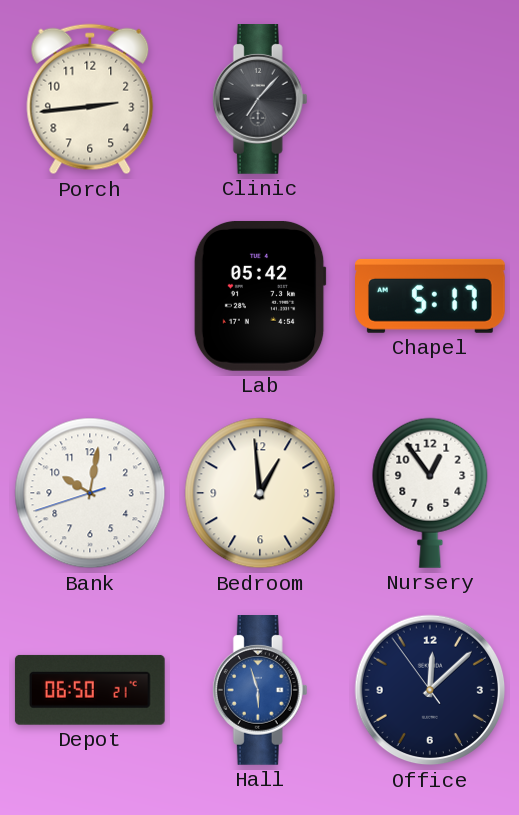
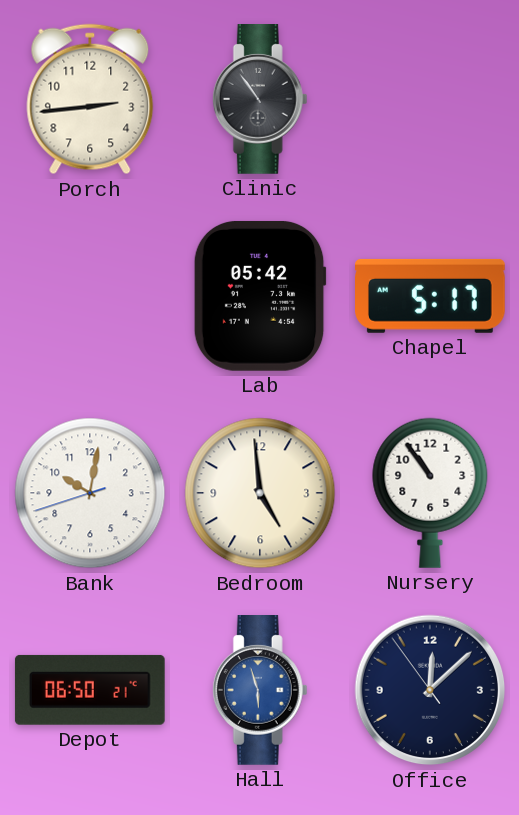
Clinic: 7:07 -> 10:54 (260, 100)
Bedroom: 12:59 -> 4:59 (260, 493)
Nursery: 12:54 -> 10:54 (430, 493)
